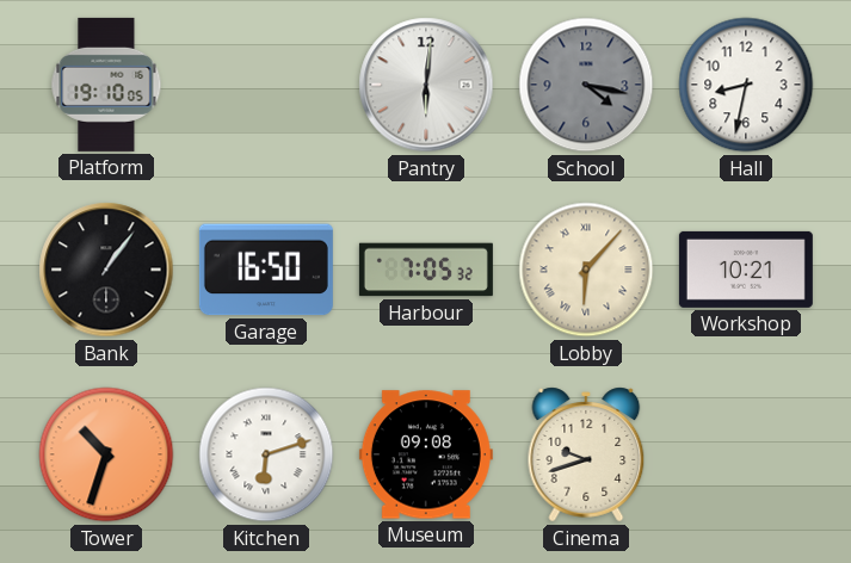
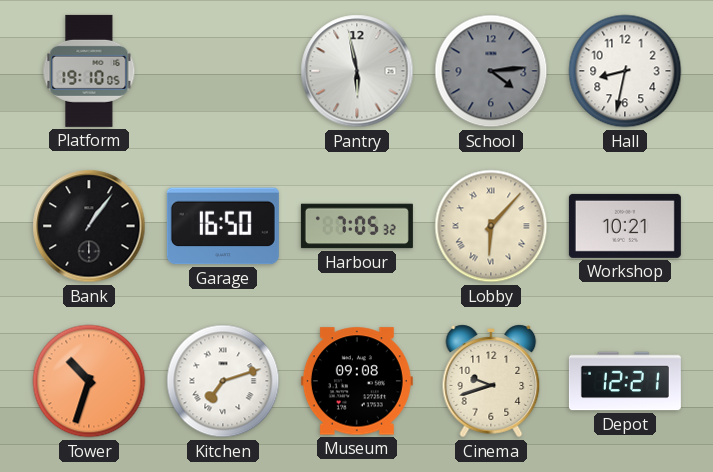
Pantry: 6:01 -> 5:58 (357, 71)
School: 4:17 -> 4:14 (491, 71)
Kitchen: 6:12 -> 7:12 (223, 381)
Depot: none -> 12:21 (625, 381)
